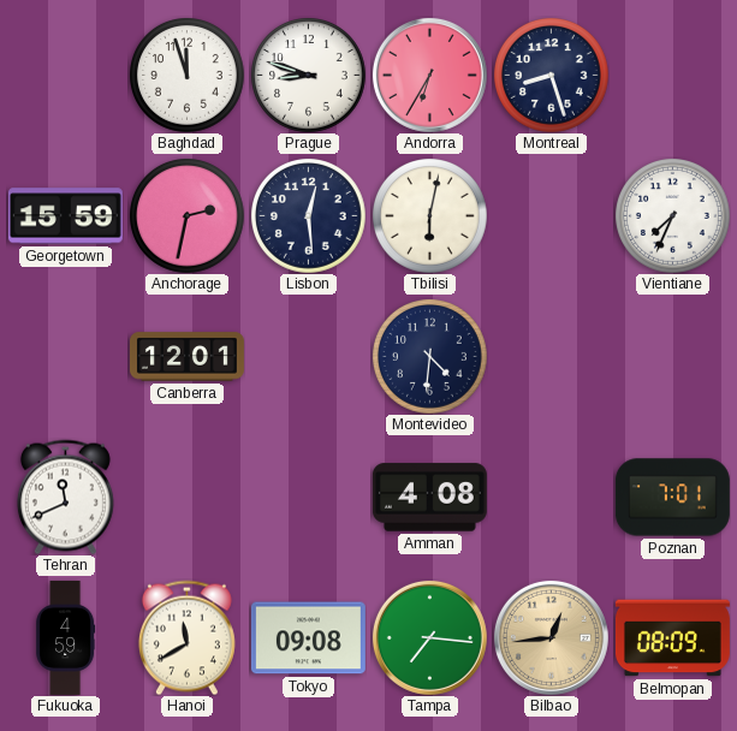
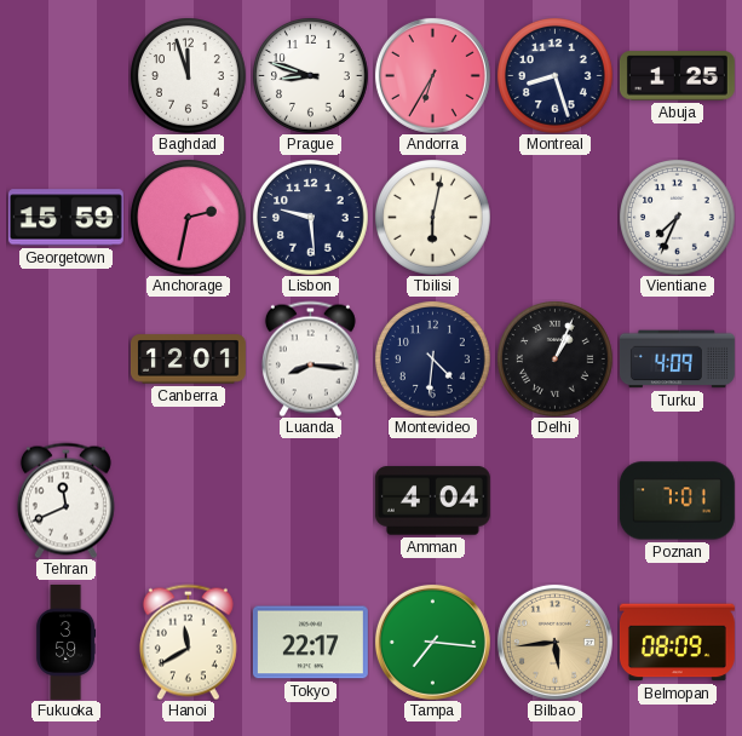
Abuja: none -> 1:25 (677, 76)
Lisbon: 12:29 -> 9:29 (311, 218)
Luanda: none -> 8:16 (310, 358)
Delhi: none -> 1:04 (556, 360)
Turku: none -> 4:09 (677, 360)
Amman: 4:08 -> 4:04 (432, 501)
Fukuoka: 4:59 -> 3:59 (67, 642)
Tokyo: 09:08 -> 22:17 (310, 643)
Bilbao: 12:44 -> 5:44 (554, 642)
